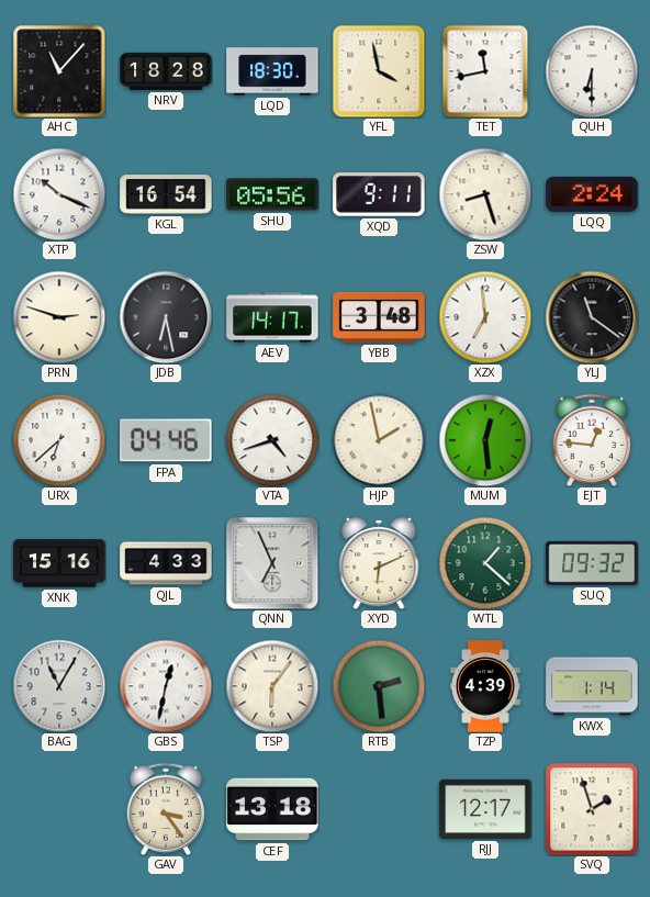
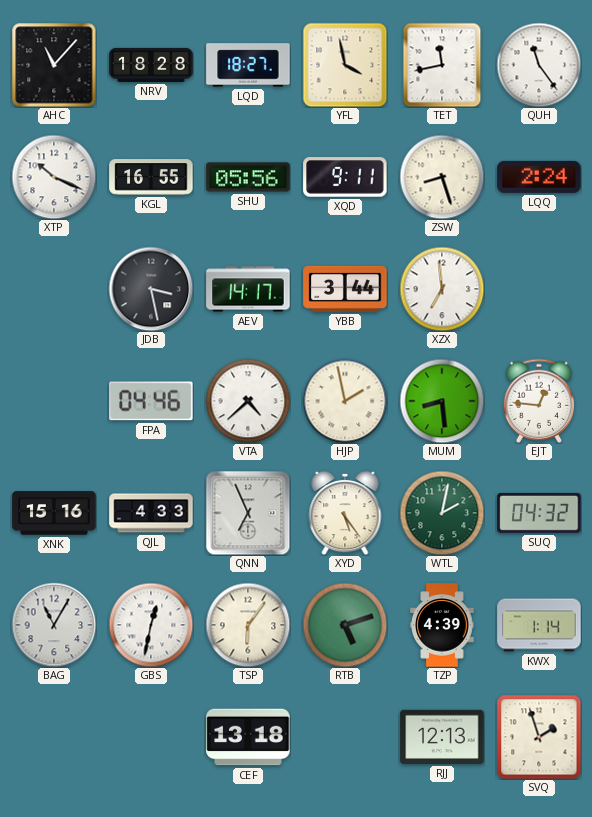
LQD: 18:30 -> 18:27 (248, 65)
QUH: 6:30 -> 11:24 (539, 65)
KGL: 16:54 -> 16:55 (151, 177)
PRN: 2:48 -> none (59, 317)
JDB: 6:28 -> 3:28 (151, 289)
YBB: 3:48 -> 3:44 (345, 289)
YLJ: 11:21 -> none (592, 317)
URX: 6:38 -> none (59, 440)
VTA: 4:42 -> 4:38 (248, 401)
MUM: 12:29 -> 8:29 (442, 401)
XYD: 6:11 -> 5:24 (345, 513)
WTL: 1:22 -> 2:02 (442, 513)
SUQ: 09:32 -> 04:32 (539, 513)
RTB: 2:29 -> 5:12 (345, 625)
GAV: 3:24 -> none (166, 808)
RJJ: 12:17 -> 12:13 (442, 737)
